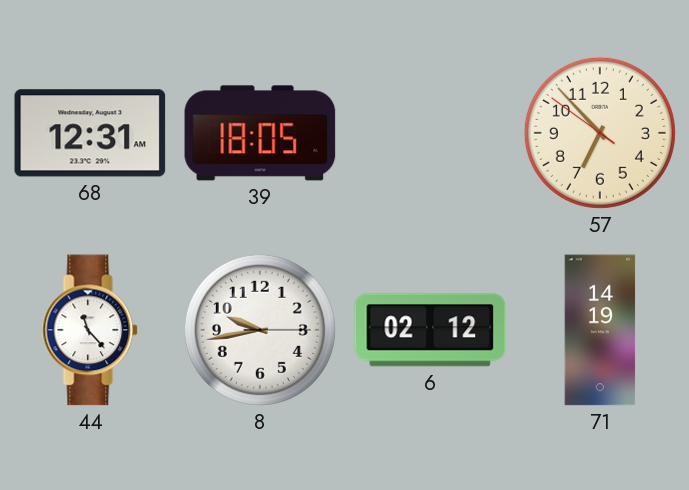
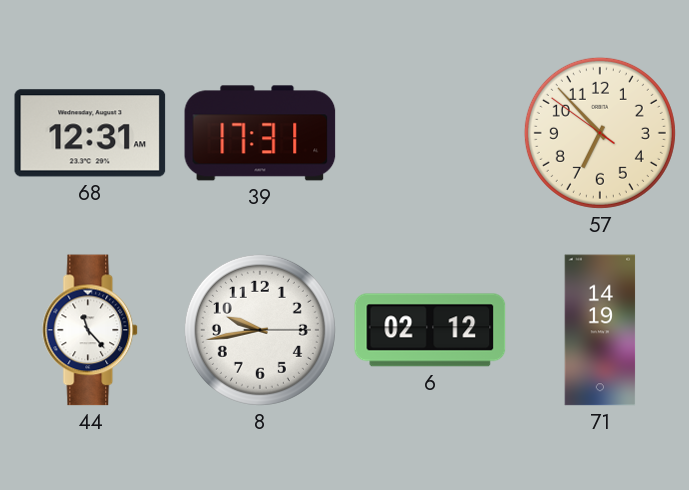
39: 18:05 -> 17:31 (260, 133)
